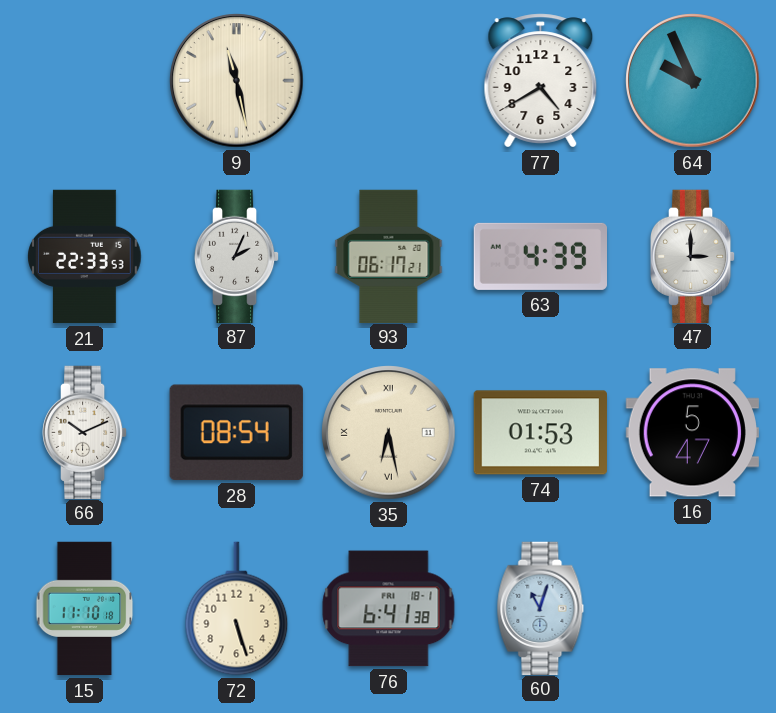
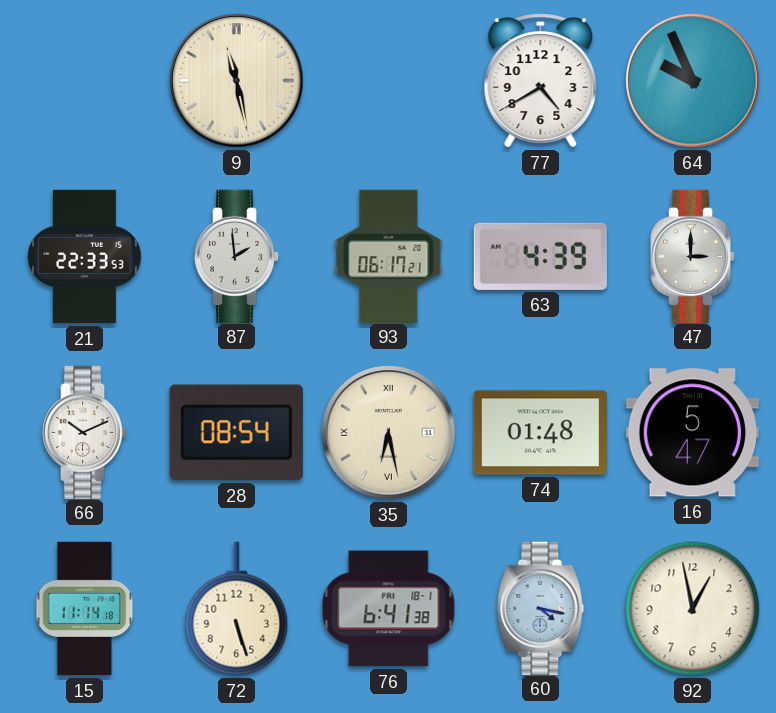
87: 2:04 -> 1:59 (237, 256)
74: 01:53 -> 01:48 (540, 433)
15: 11:10 -> 11:14 (85, 609)
60: 11:03 -> 4:17 (541, 608)
92: none -> 12:58 (693, 609)
